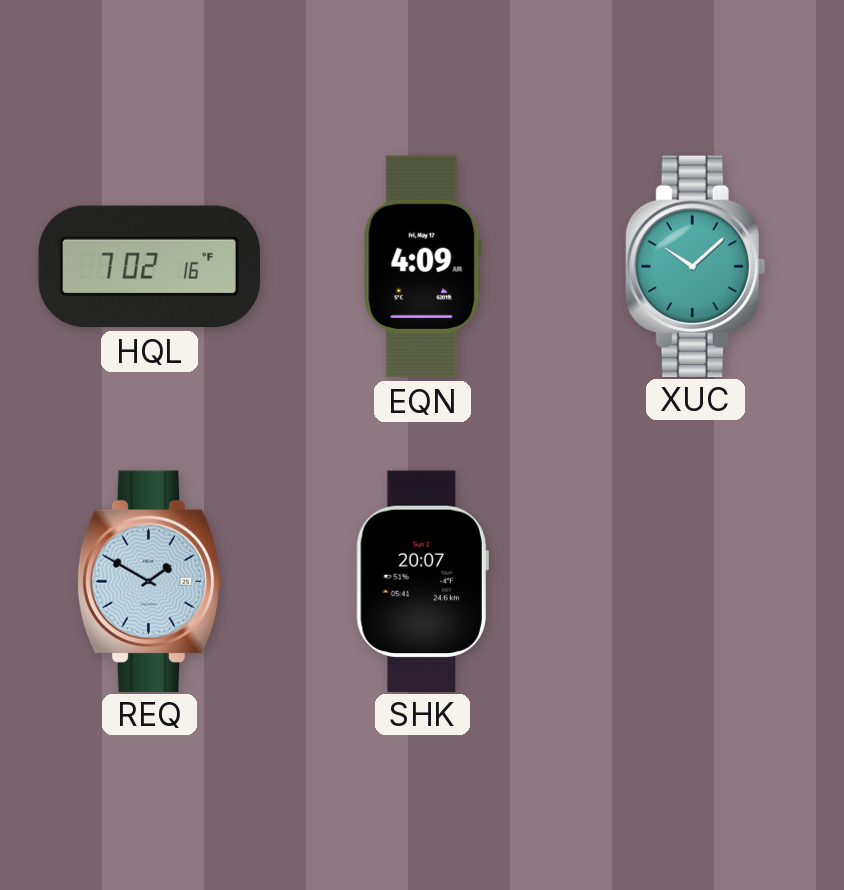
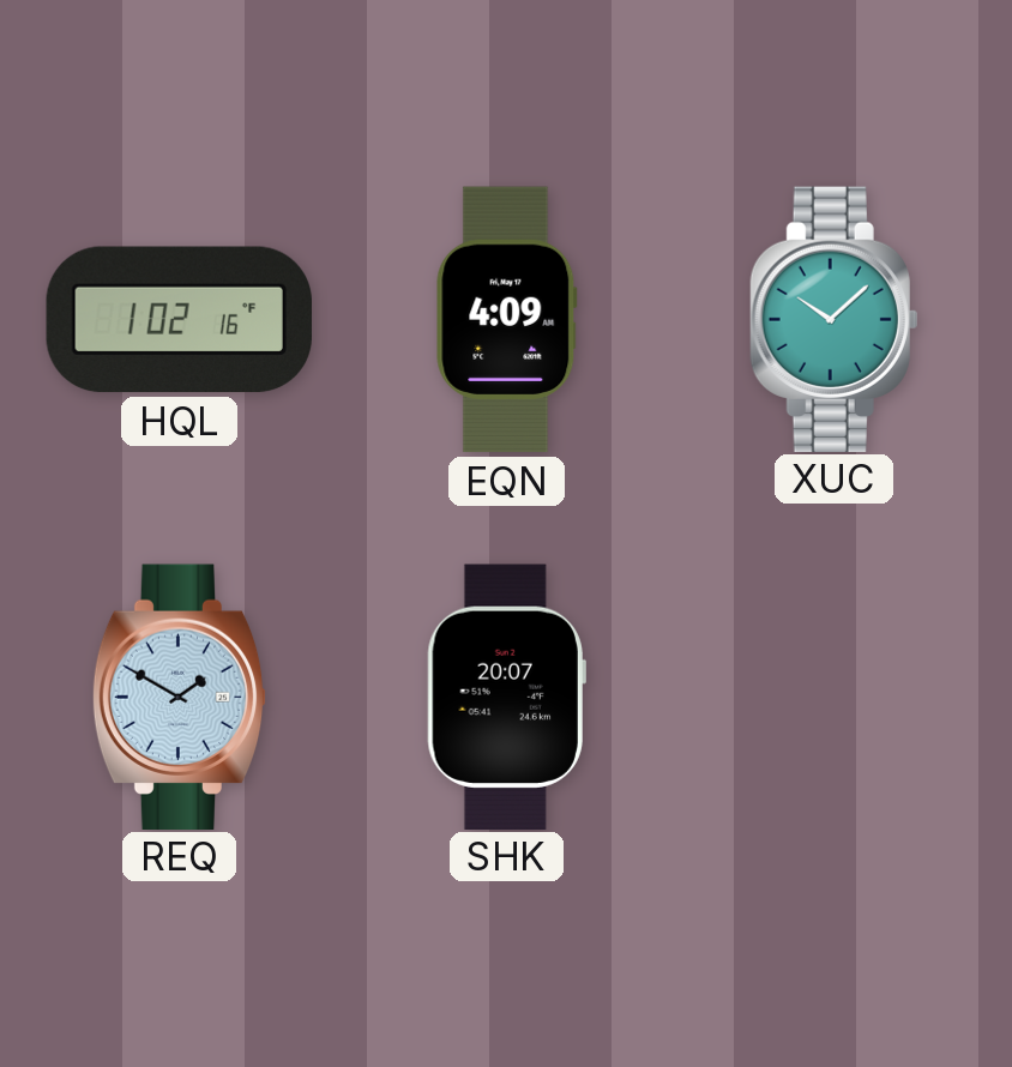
HQL: 7:02 -> 1:02 (179, 320)
